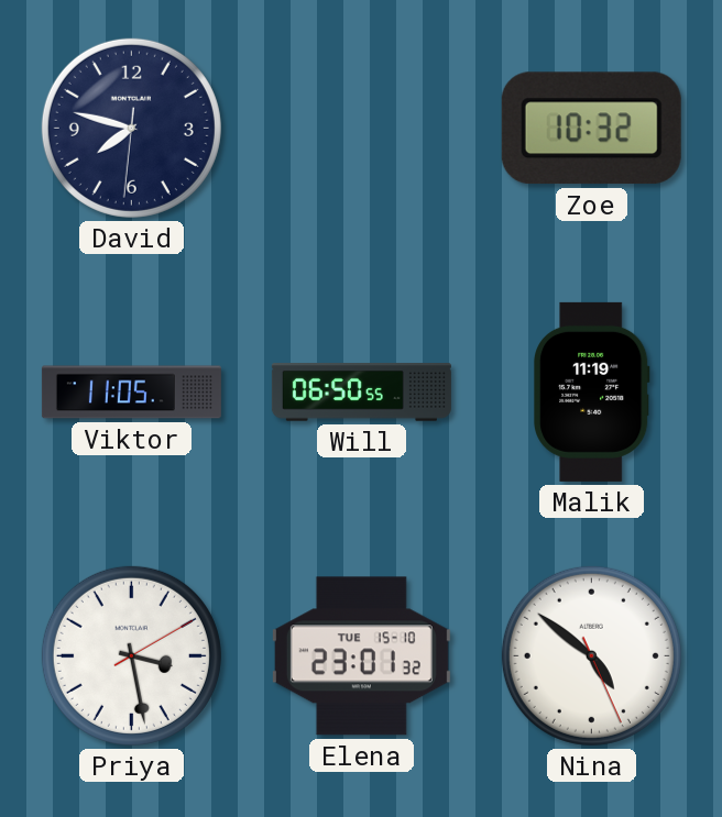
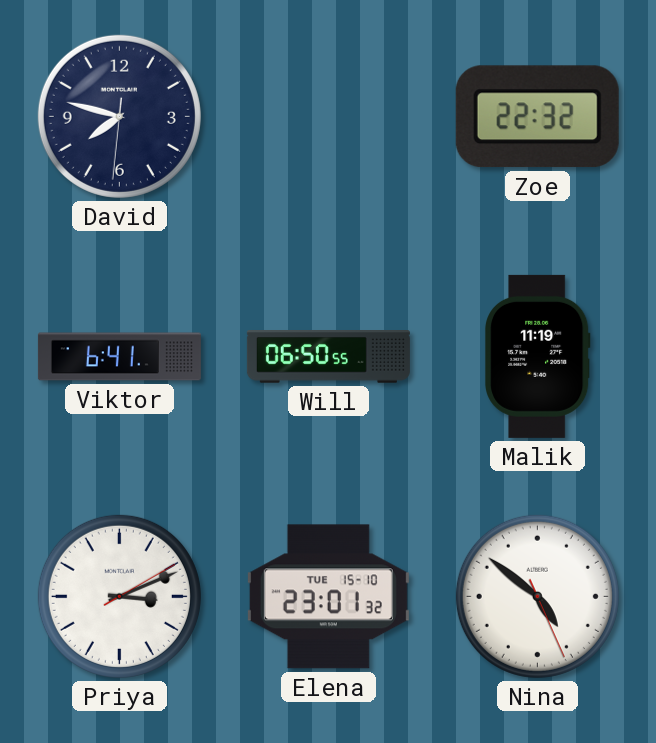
Zoe: 10:32 -> 22:32 (537, 117)
Viktor: 11:05 -> 6:41 (119, 357)
Priya: 3:28 -> 3:11 (119, 596)
